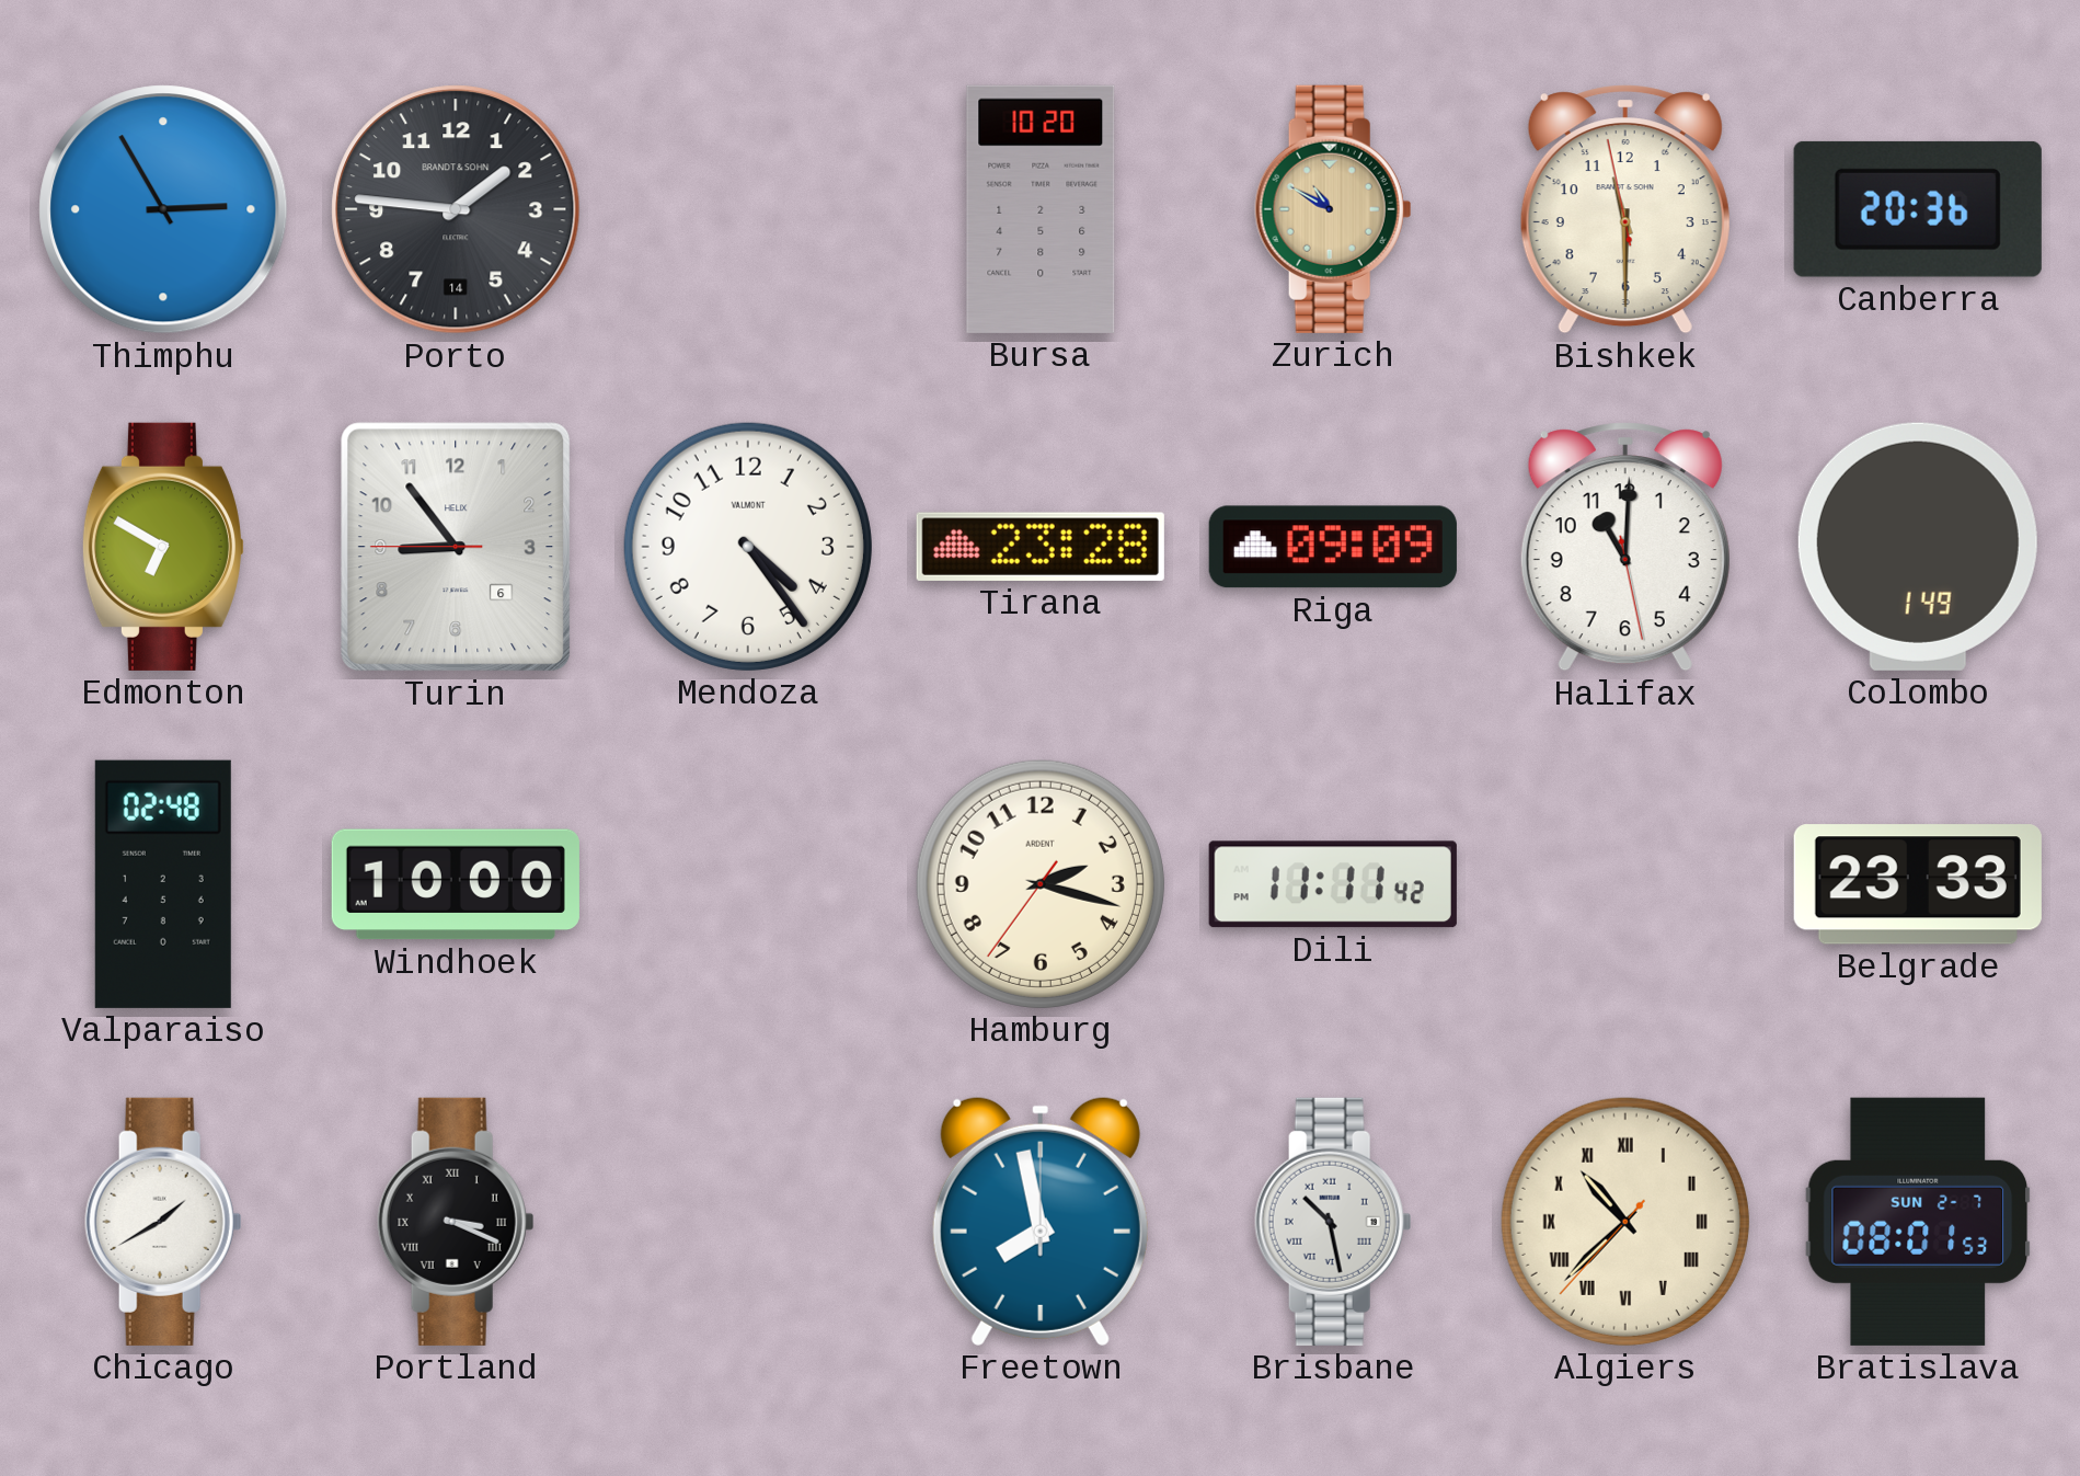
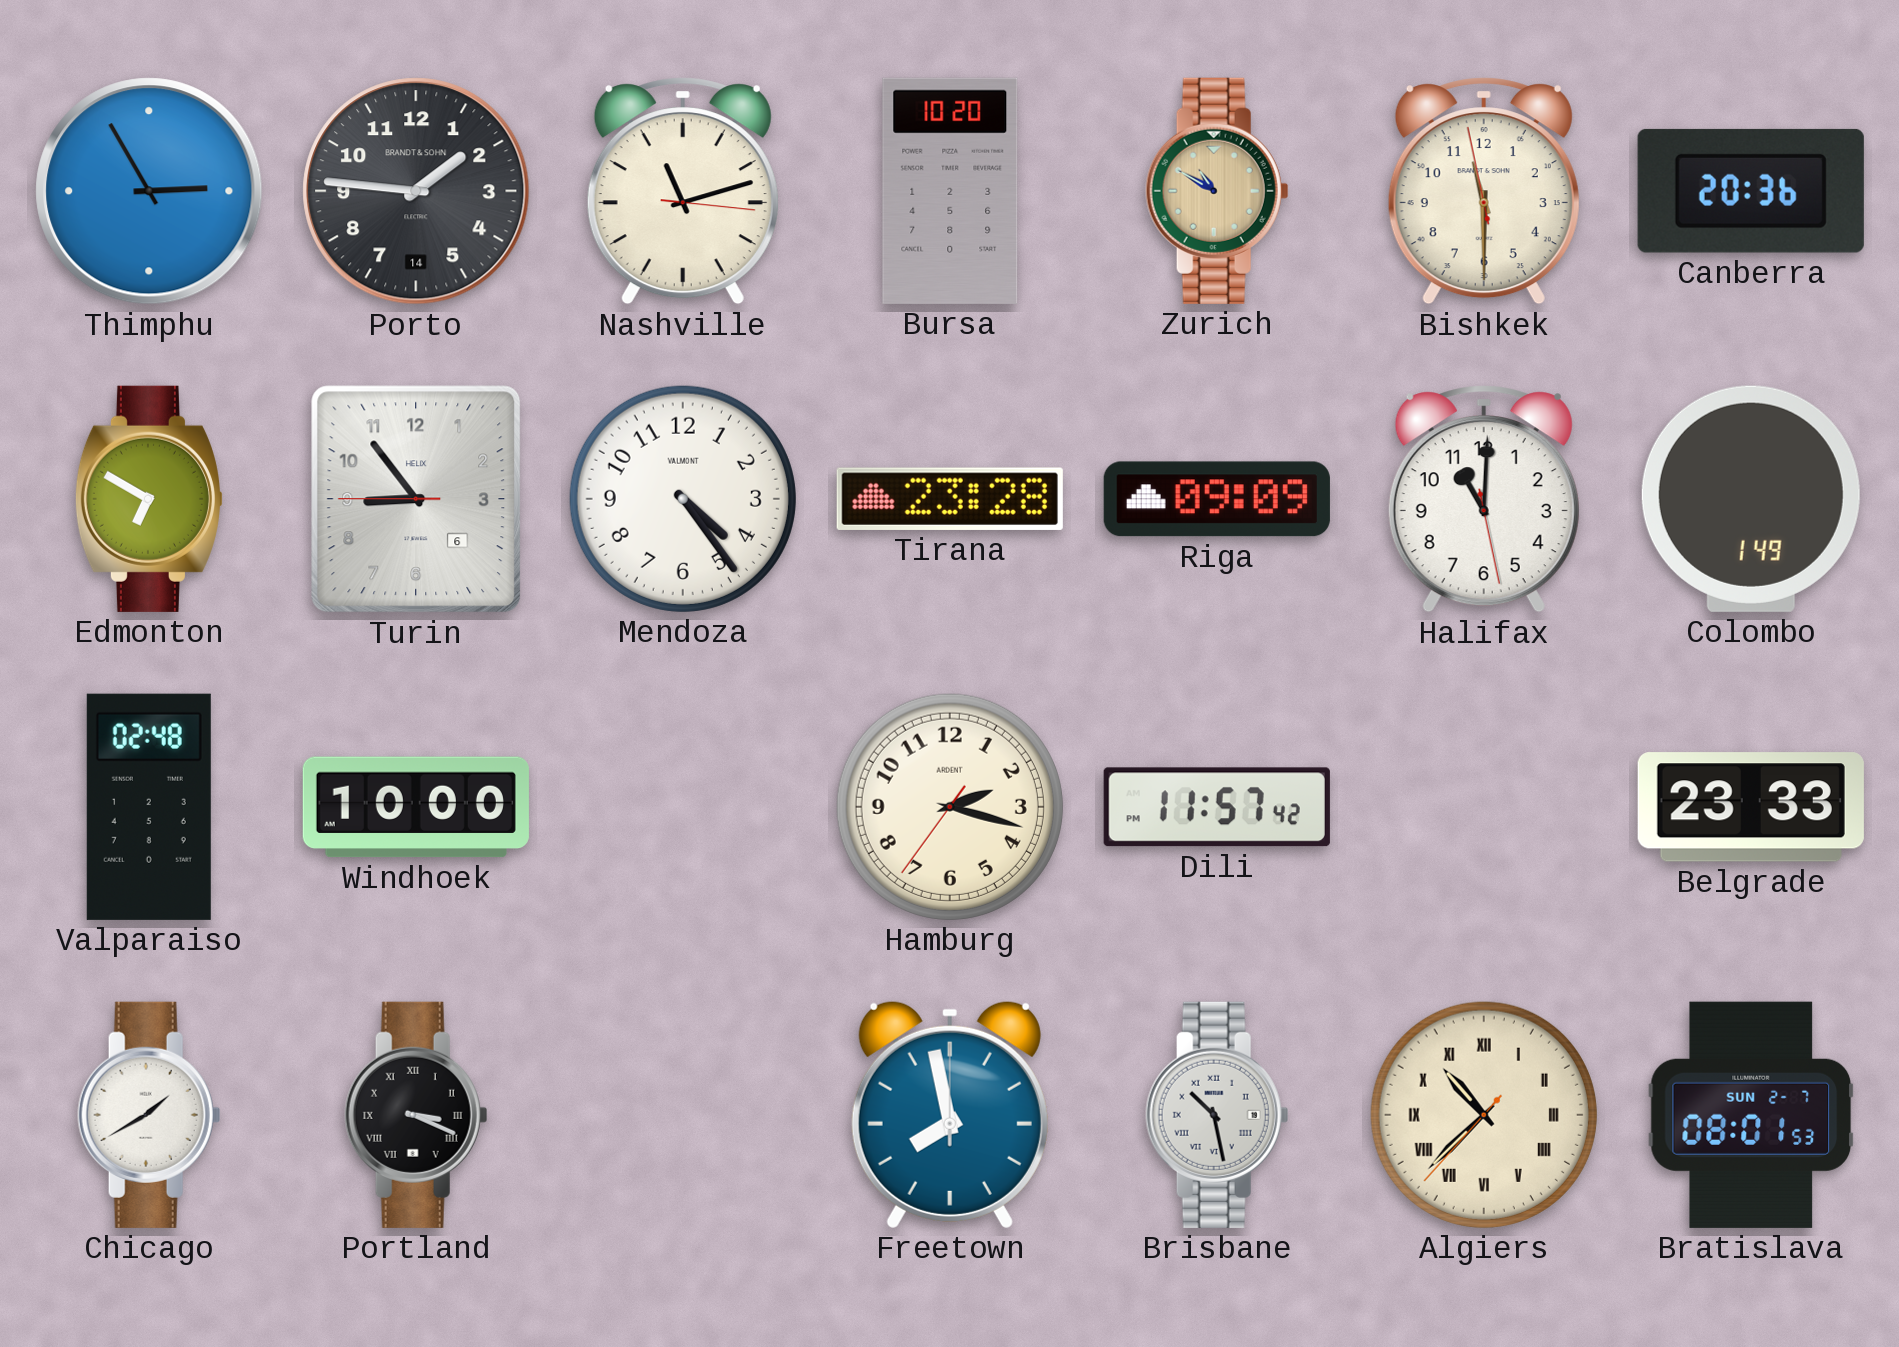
Nashville: none -> 11:12 (683, 191)
Dili: 11:11 -> 11:57 (1217, 807)
